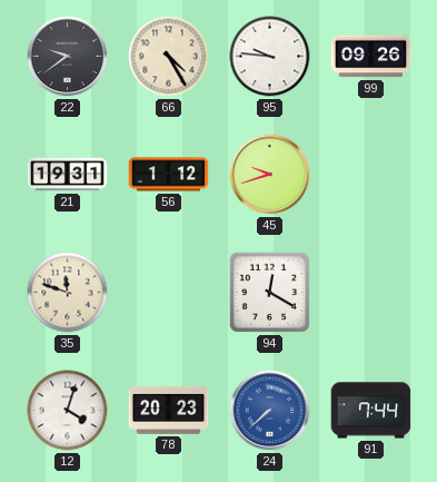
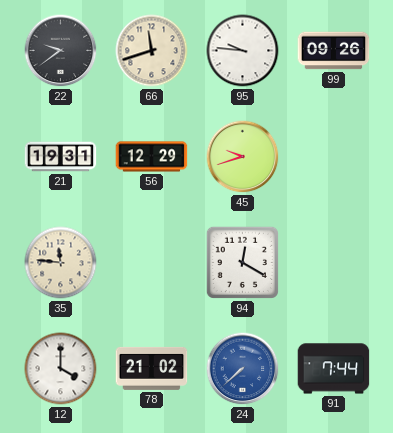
66: 4:25 -> 11:42 (152, 51)
56: 1:12 -> 12:29 (152, 157)
35: 11:48 -> 11:46 (61, 263)
12: 4:03 -> 4:00 (61, 369)
78: 20:23 -> 21:02 (152, 368)
